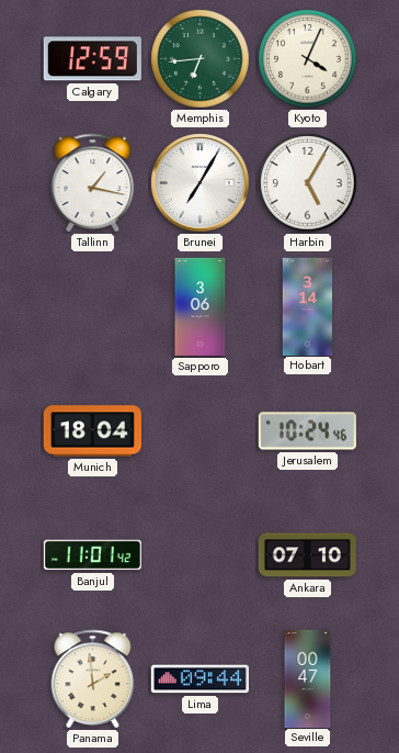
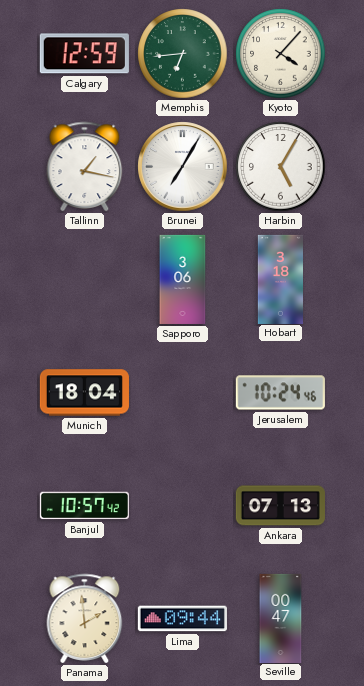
Kyoto: 4:04 -> 4:07 (281, 54)
Hobart: 3:14 -> 3:18 (280, 279)
Banjul: 11:01 -> 10:57 (84, 506)
Ankara: 07:10 -> 07:13 (280, 506)
